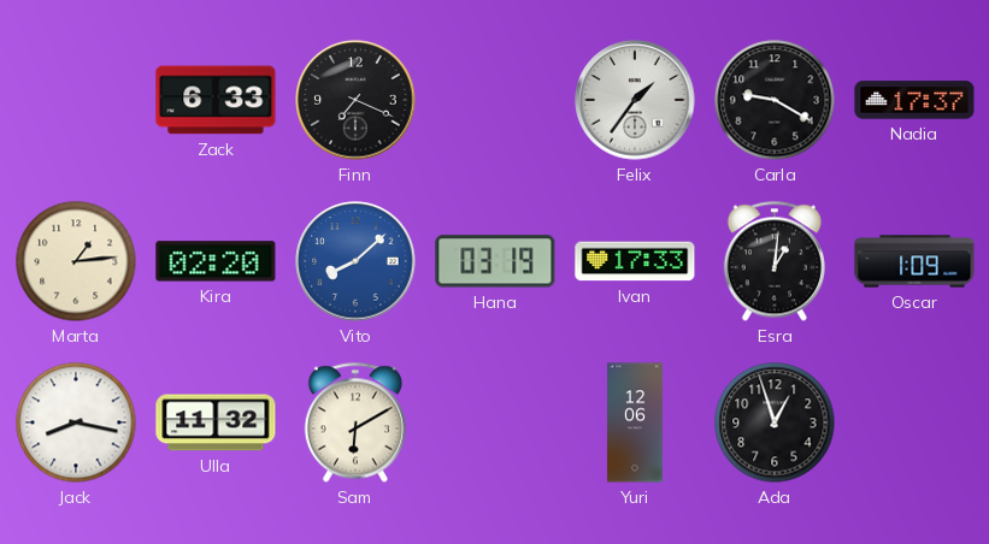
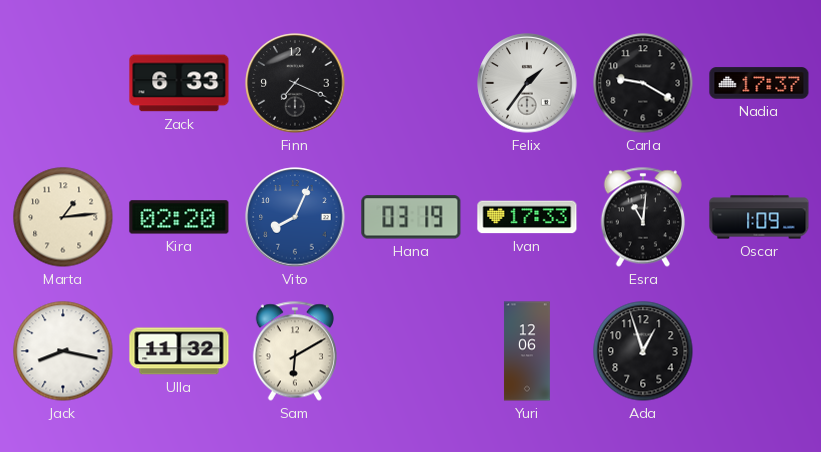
Vito: 8:08 -> 8:04 (295, 217)
Esra: 1:01 -> 11:01 (643, 217)
